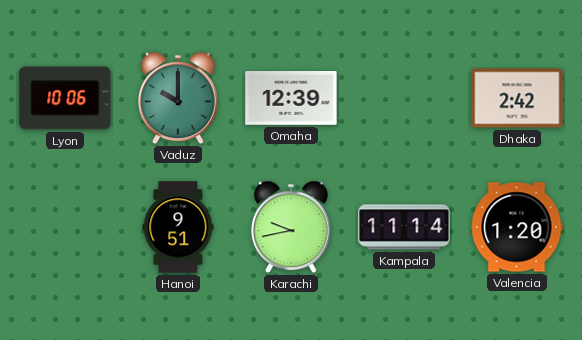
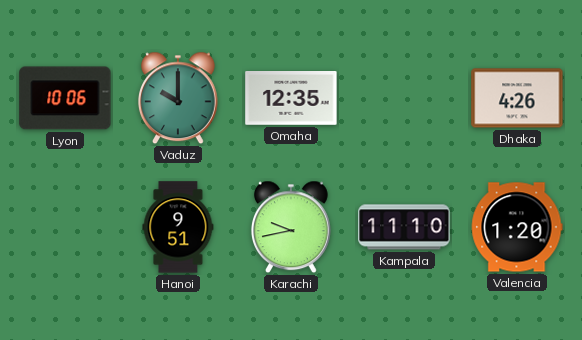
Omaha: 12:39 -> 12:35 (291, 98)
Dhaka: 2:42 -> 4:26 (517, 98)
Kampala: 11:14 -> 11:10 (404, 227)
